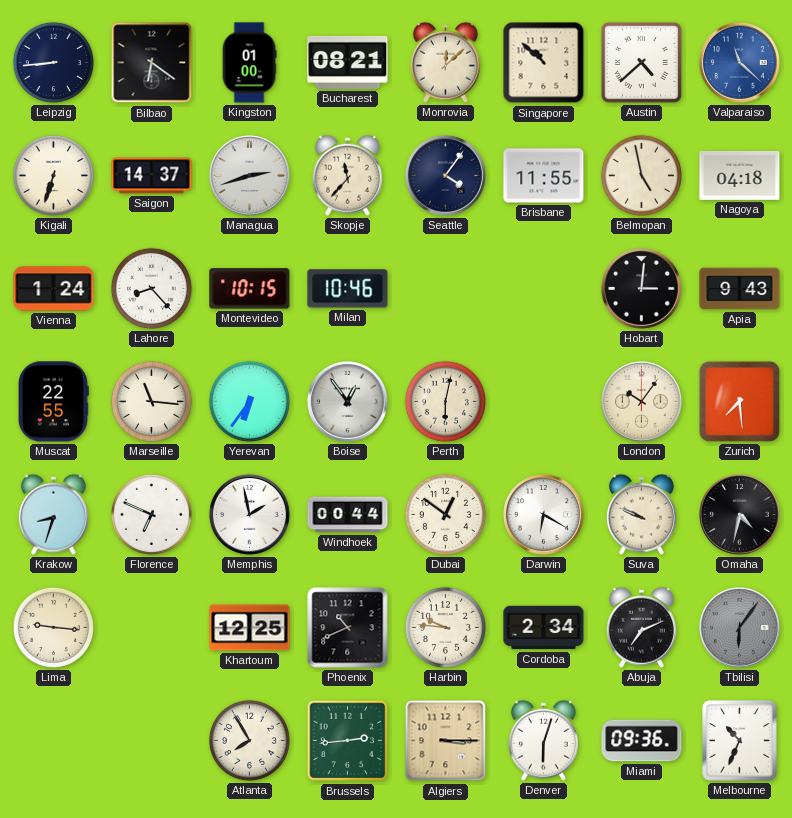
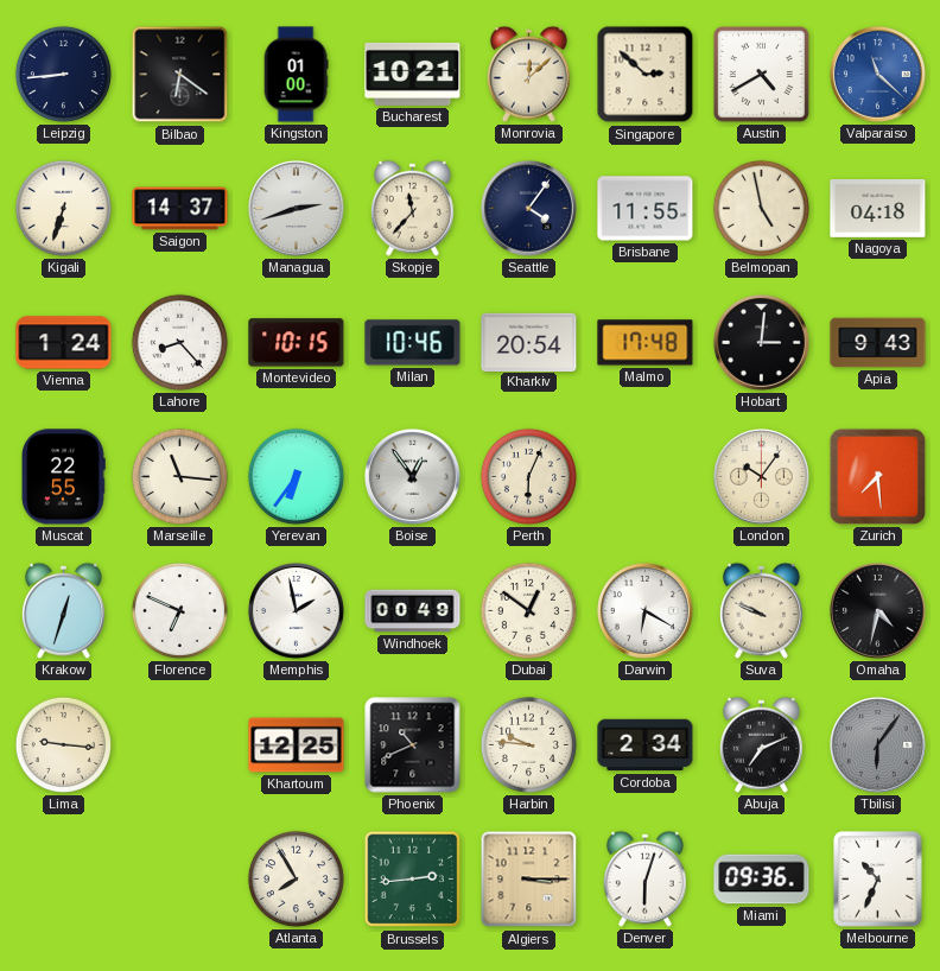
Bucharest: 08:21 -> 10:21 (413, 74)
Singapore: 10:52 -> 2:52 (646, 75)
Austin: 4:38 -> 4:40 (761, 74)
Kharkiv: none -> 20:54 (529, 342)
Malmo: none -> 17:48 (646, 343)
Perth: 6:02 -> 6:04 (528, 476)
Krakow: 8:33 -> 12:33 (63, 610)
Windhoek: 00:44 -> 00:49 (413, 611)
